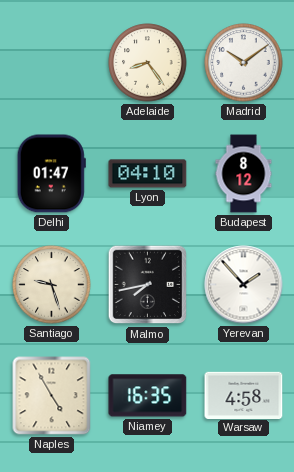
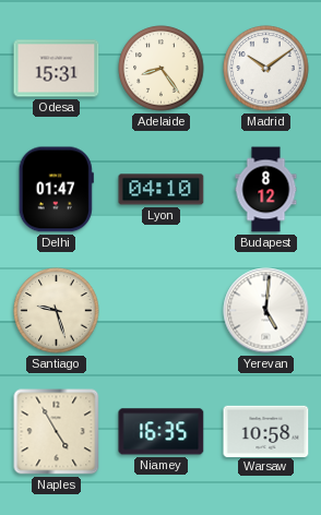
Odesa: none -> 15:31 (57, 69)
Malmo: 7:43 -> none (148, 285)
Yerevan: 1:53 -> 5:01 (266, 311)
Warsaw: 4:58 -> 10:58 (266, 431)
